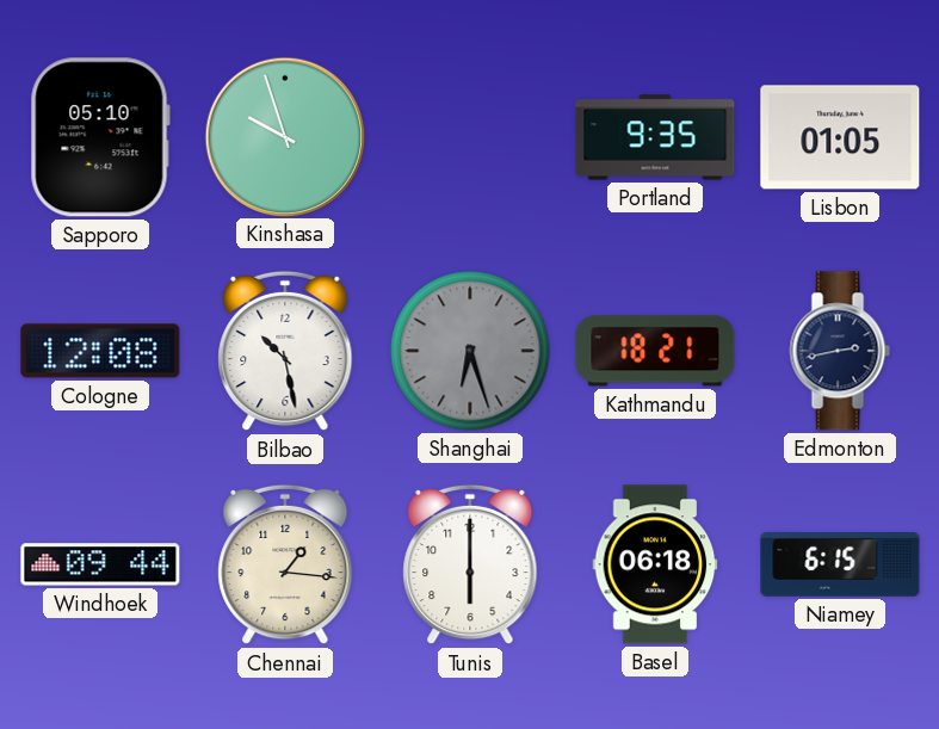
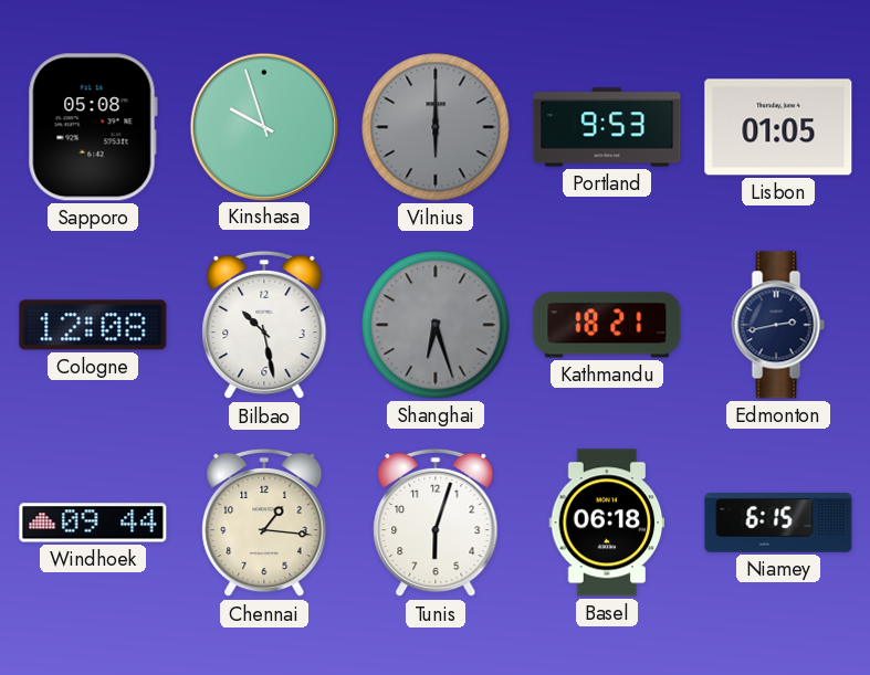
Sapporo: 05:10 -> 05:08 (93, 127)
Vilnius: none -> 6:00 (436, 127)
Portland: 9:35 -> 9:53 (607, 127)
Tunis: 6:00 -> 6:03 (436, 523)
